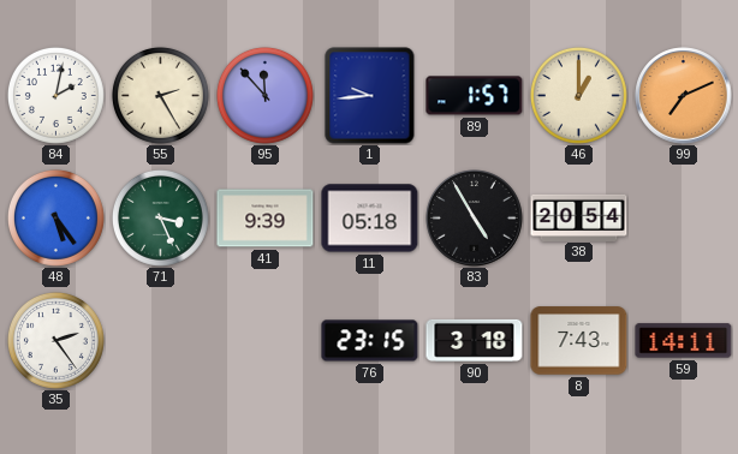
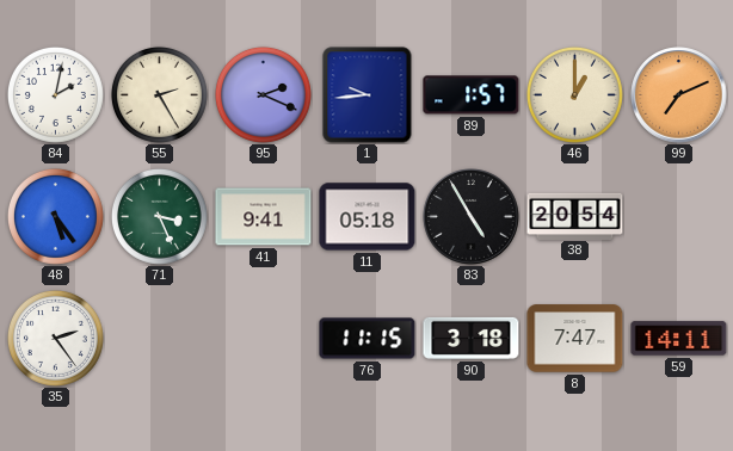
95: 11:53 -> 2:19 (263, 94)
41: 9:39 -> 9:41 (264, 217)
76: 23:15 -> 11:15 (368, 339)
8: 7:43 -> 7:47 (575, 339)
